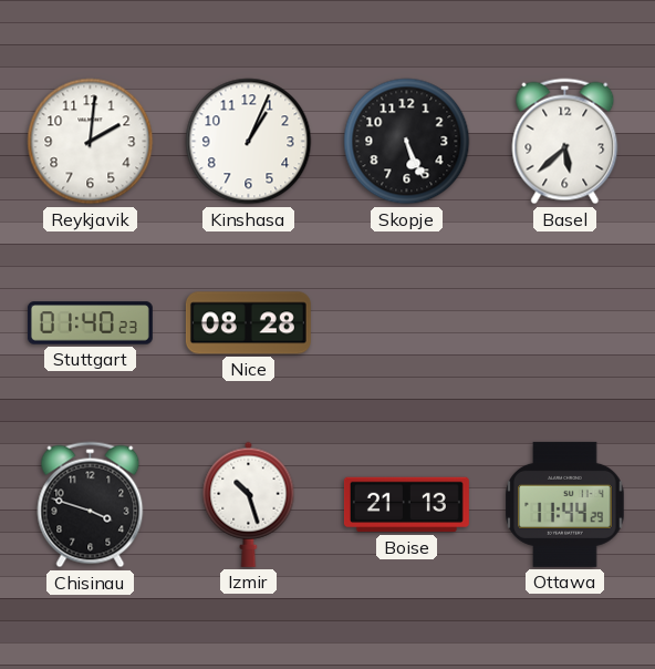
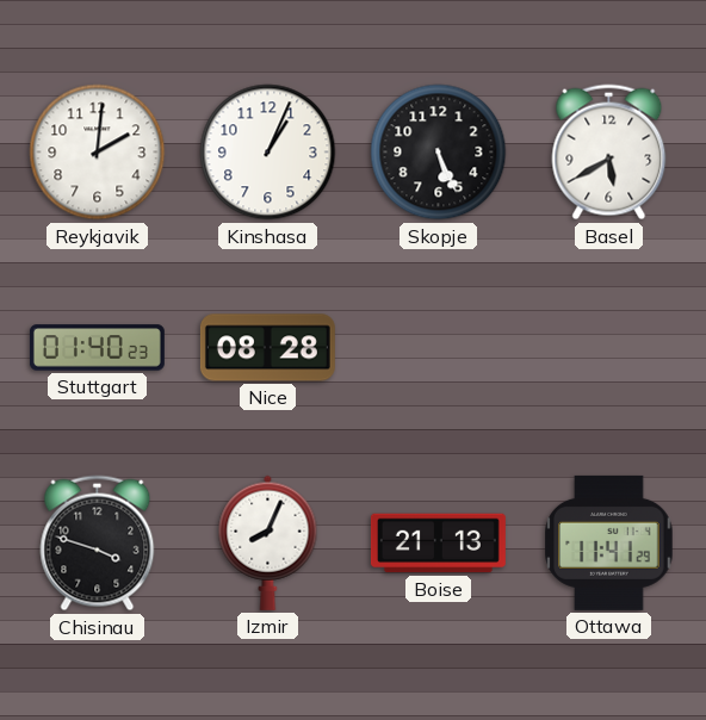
Basel: 5:38 -> 5:40 (609, 153)
Izmir: 10:27 -> 8:04 (268, 542)
Ottawa: 11:44 -> 11:41 (609, 542)
